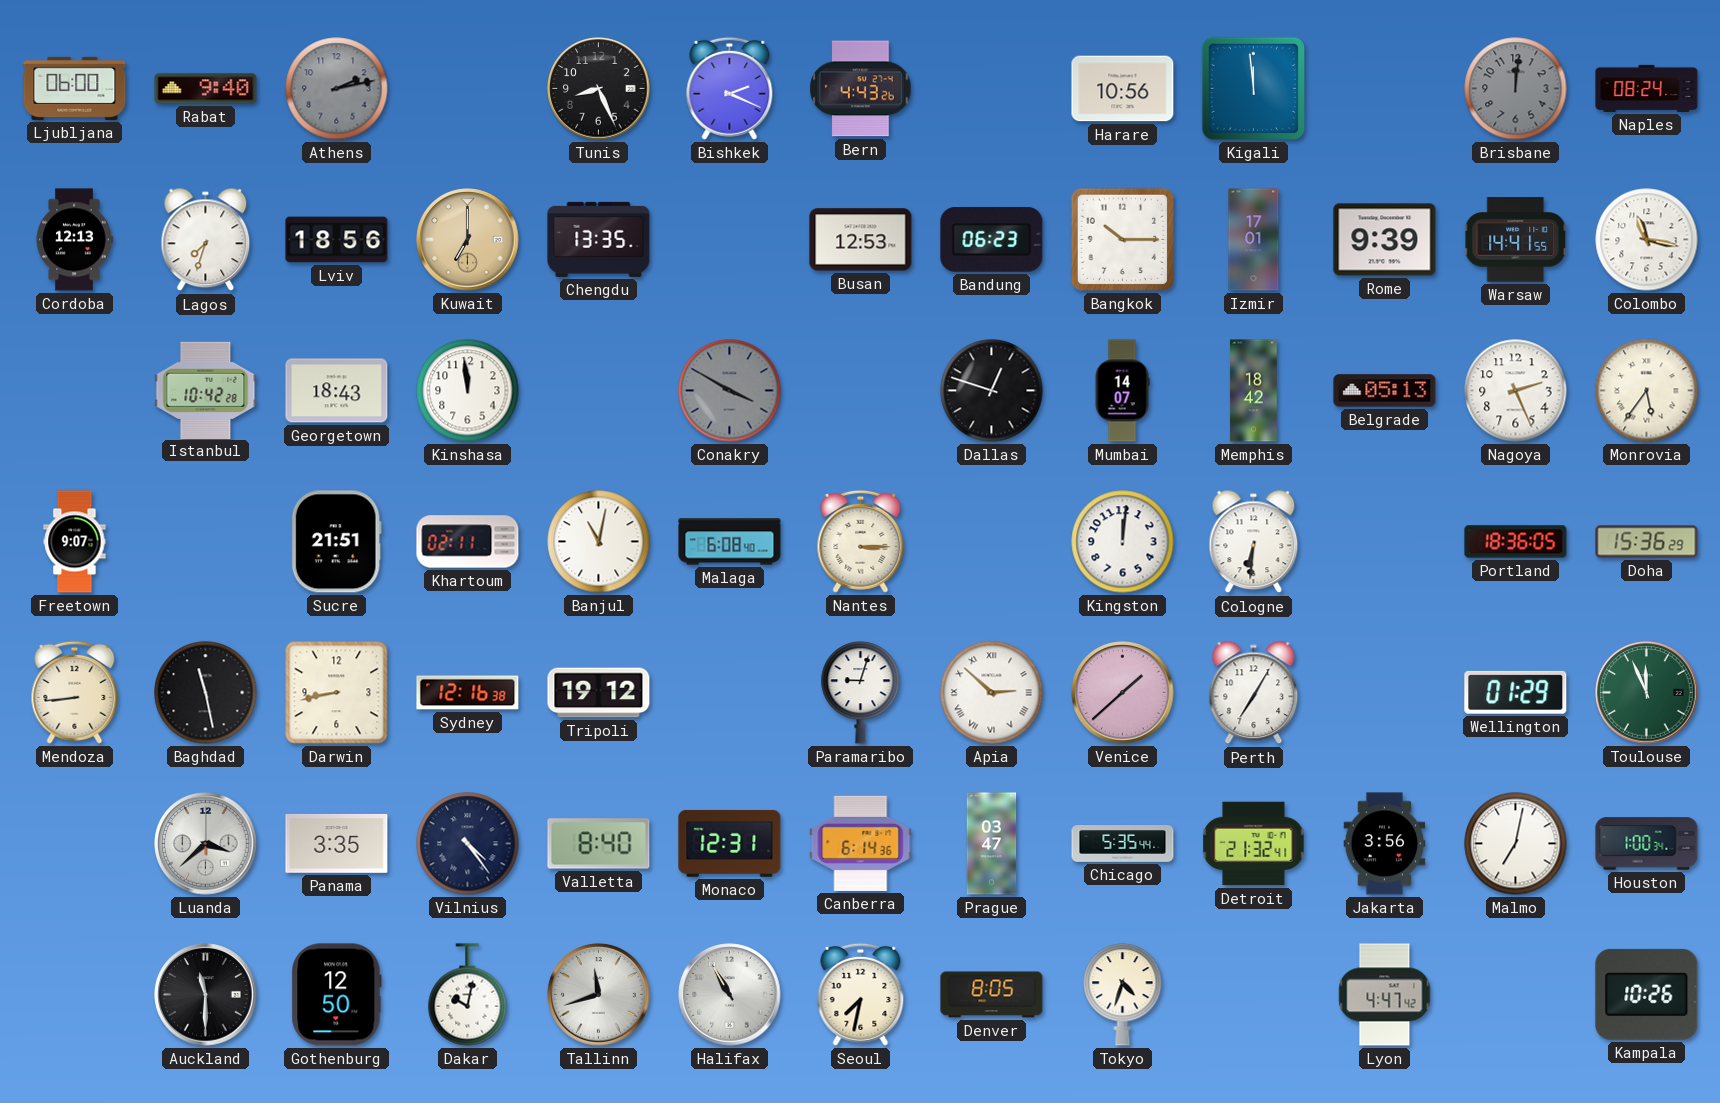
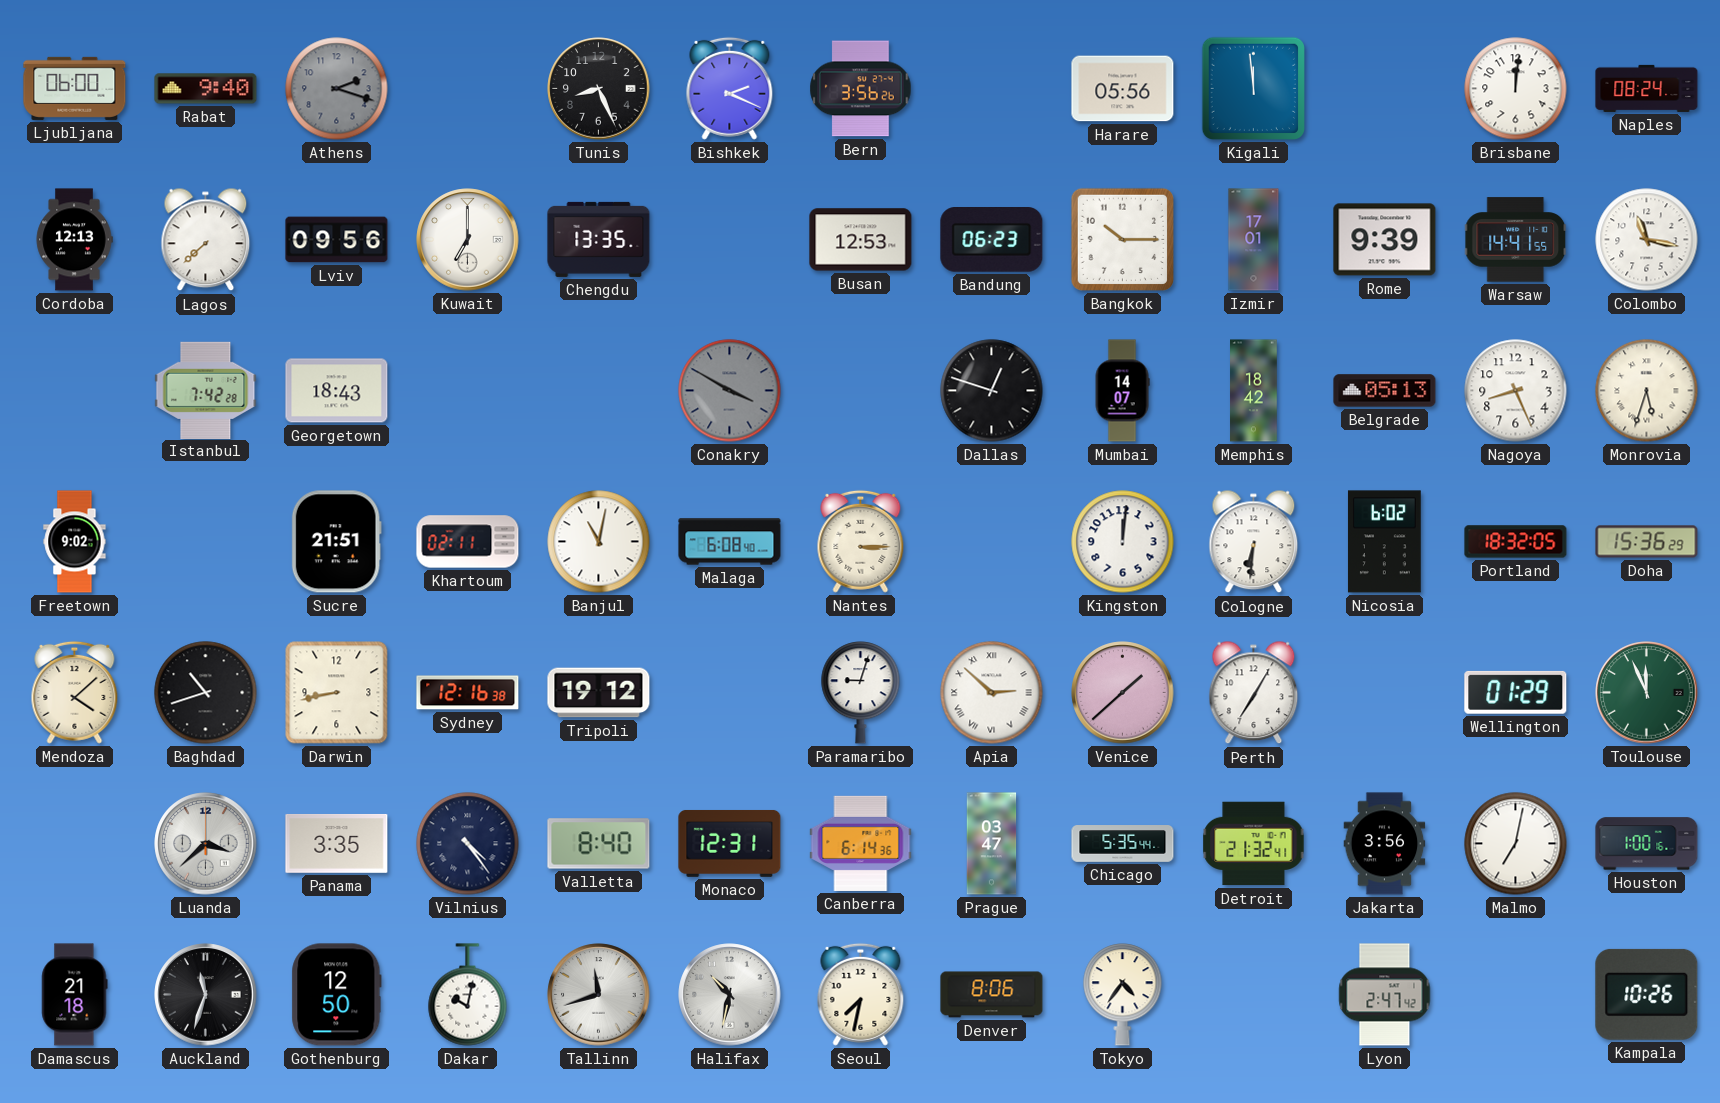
Athens: 2:13 -> 2:18 (337, 89)
Bern: 4:43 -> 3:56 (861, 89)
Harare: 10:56 -> 05:56 (1123, 89)
Brisbane dial: grey -> white (1516, 89)
Lagos: 7:33 -> 7:38 (206, 240)
Lviv: 18:56 -> 09:56 (337, 240)
Kuwait dial: champagne -> white (468, 240)
Istanbul: 10:42 -> 7:42 (206, 390)
Kinshasa: 11:59 -> none (468, 391)
Nagoya: 2:26 -> 8:26 (1516, 391)
Monrovia: 5:36 -> 5:33 (1647, 391)
Freetown: 9:07 -> 9:02 (75, 542)
Nicosia: none -> 6:02 (1385, 542)
Portland: 18:36 -> 18:32 (1516, 542)
Mendoza: 8:44 -> 4:08 (75, 692)
Baghdad: 11:28 -> 10:42 (206, 693)
Houston: 1:00:34 -> 1:00:16 (1647, 844)
Damascus: none -> 21:18 (75, 995)
Auckland: 11:30 -> 11:33 (206, 995)
Halifax: 10:55 -> 10:32 (730, 995)
Denver: 8:05 -> 8:06 (992, 995)
Tokyo: 4:33 -> 4:36 (1123, 995)
Lyon: 4:47 -> 2:47 (1385, 995)
